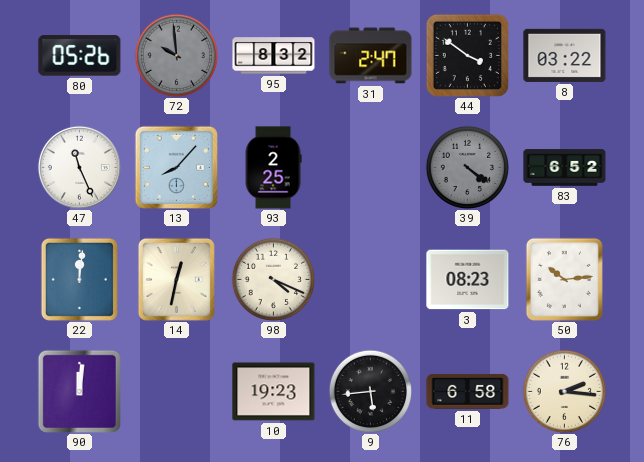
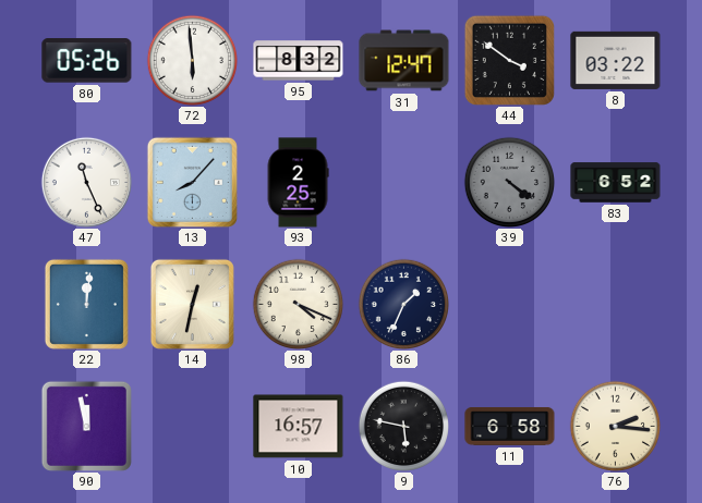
72: 9:59 -> 5:59 (192, 60)
72 dial: grey -> white (192, 60)
31: 2:47 -> 12:47 (404, 61)
86: none -> 1:34 (403, 304)
3: 08:23 -> none (468, 280)
50: 10:14 -> none (564, 279)
90: 12:01 -> 11:58 (86, 426)
10: 19:23 -> 16:57 (299, 427)
9: 5:44 -> 5:47 (403, 426)
